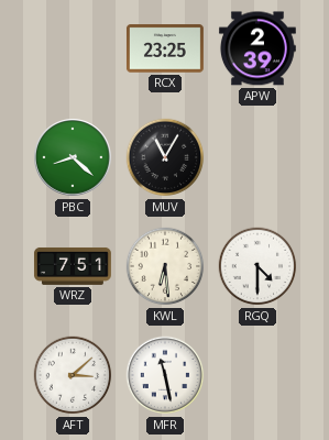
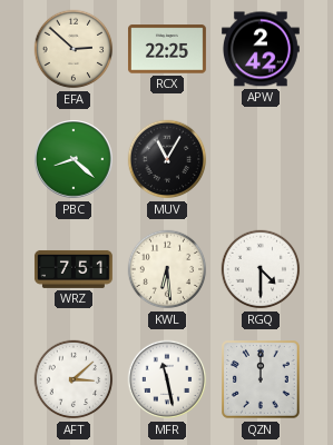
EFA: none -> 2:52 (74, 49)
RCX: 23:25 -> 22:25 (167, 49)
APW: 2:39 -> 2:42 (261, 49)
QZN: none -> 12:00 (261, 379)
